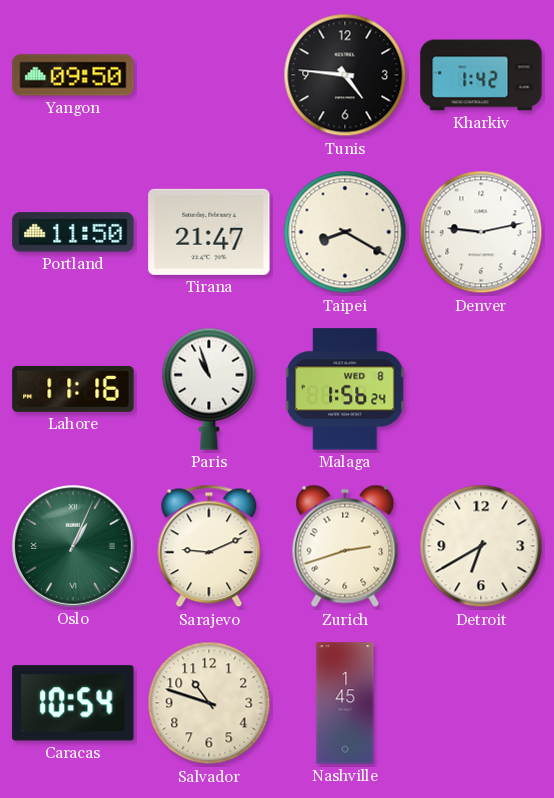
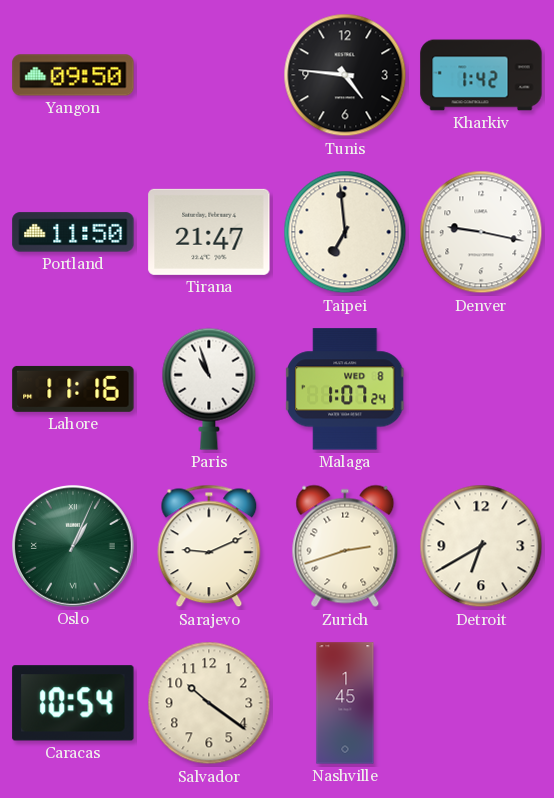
Taipei: 8:20 -> 6:59 (345, 232)
Denver: 9:13 -> 9:17 (481, 232)
Malaga: 1:56 -> 1:07 (345, 389)
Salvador: 10:48 -> 10:21 (209, 703)
